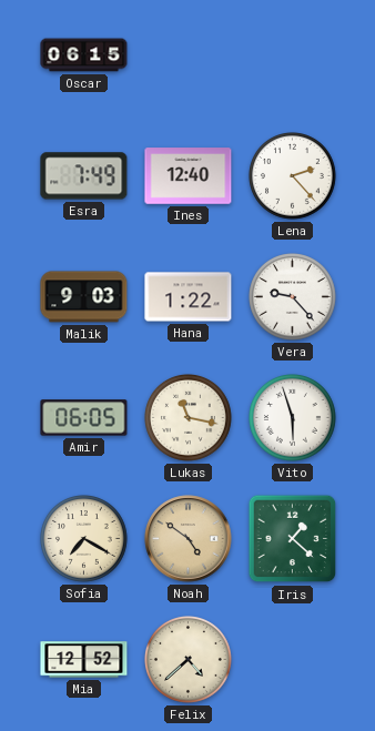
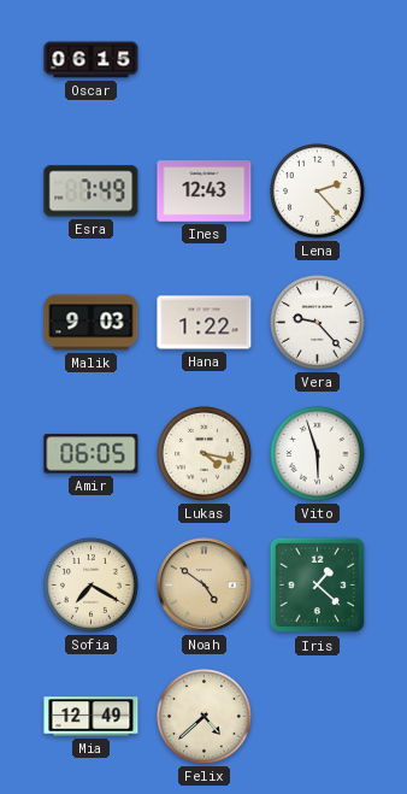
Ines: 12:40 -> 12:43 (205, 192)
Lukas: 11:17 -> 4:17 (205, 454)
Mia: 12:52 -> 12:49 (92, 717)
